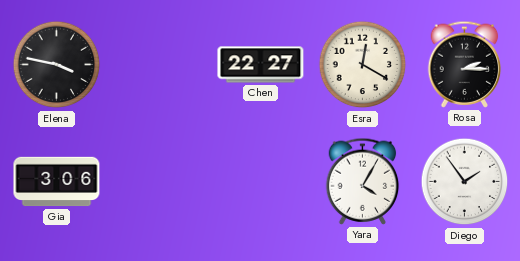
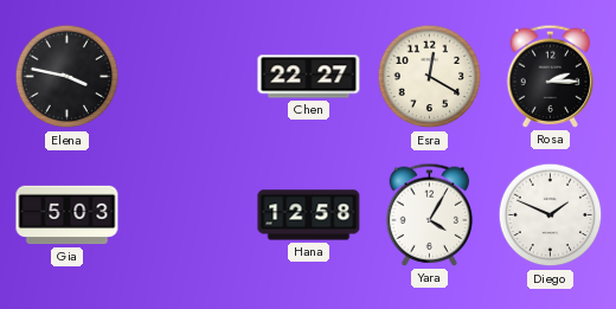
Gia: 3:06 -> 5:03 (68, 215)
Hana: none -> 12:58 (309, 215)
Diego: 1:54 -> 1:49 (551, 215)
